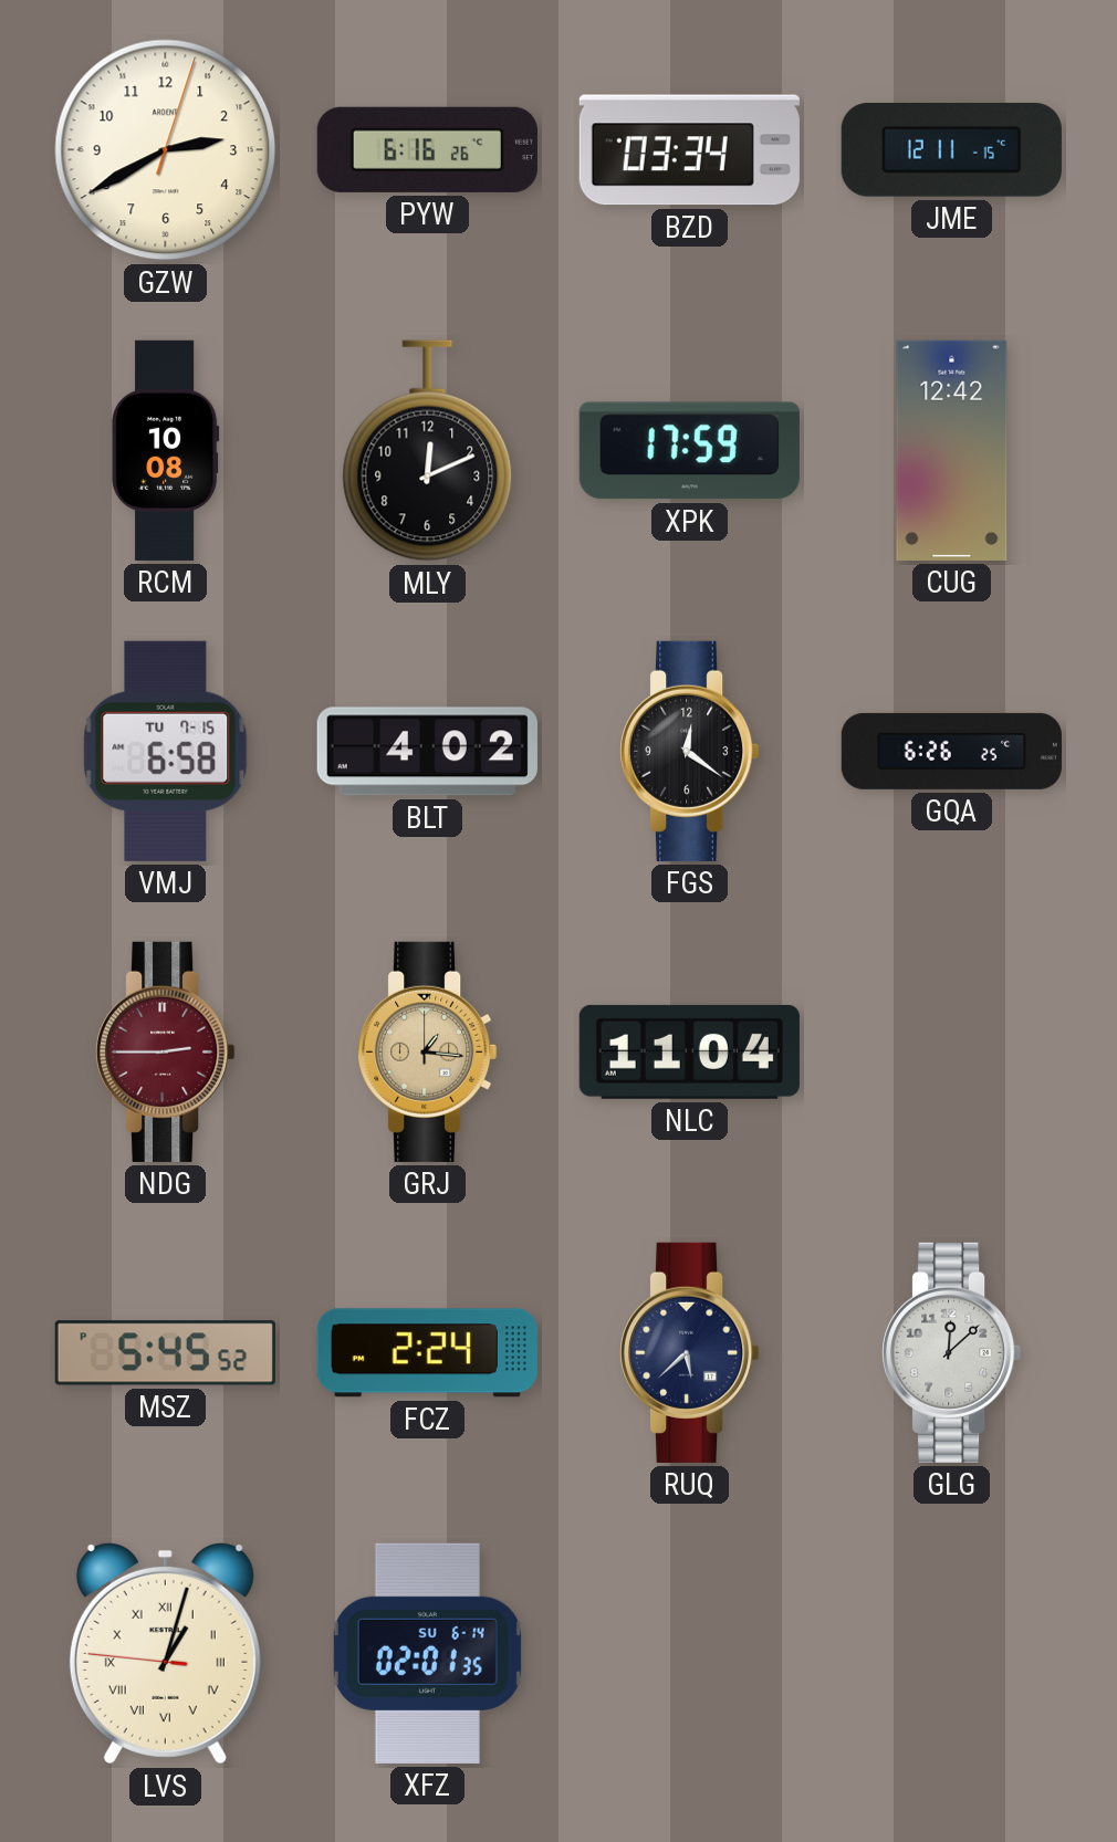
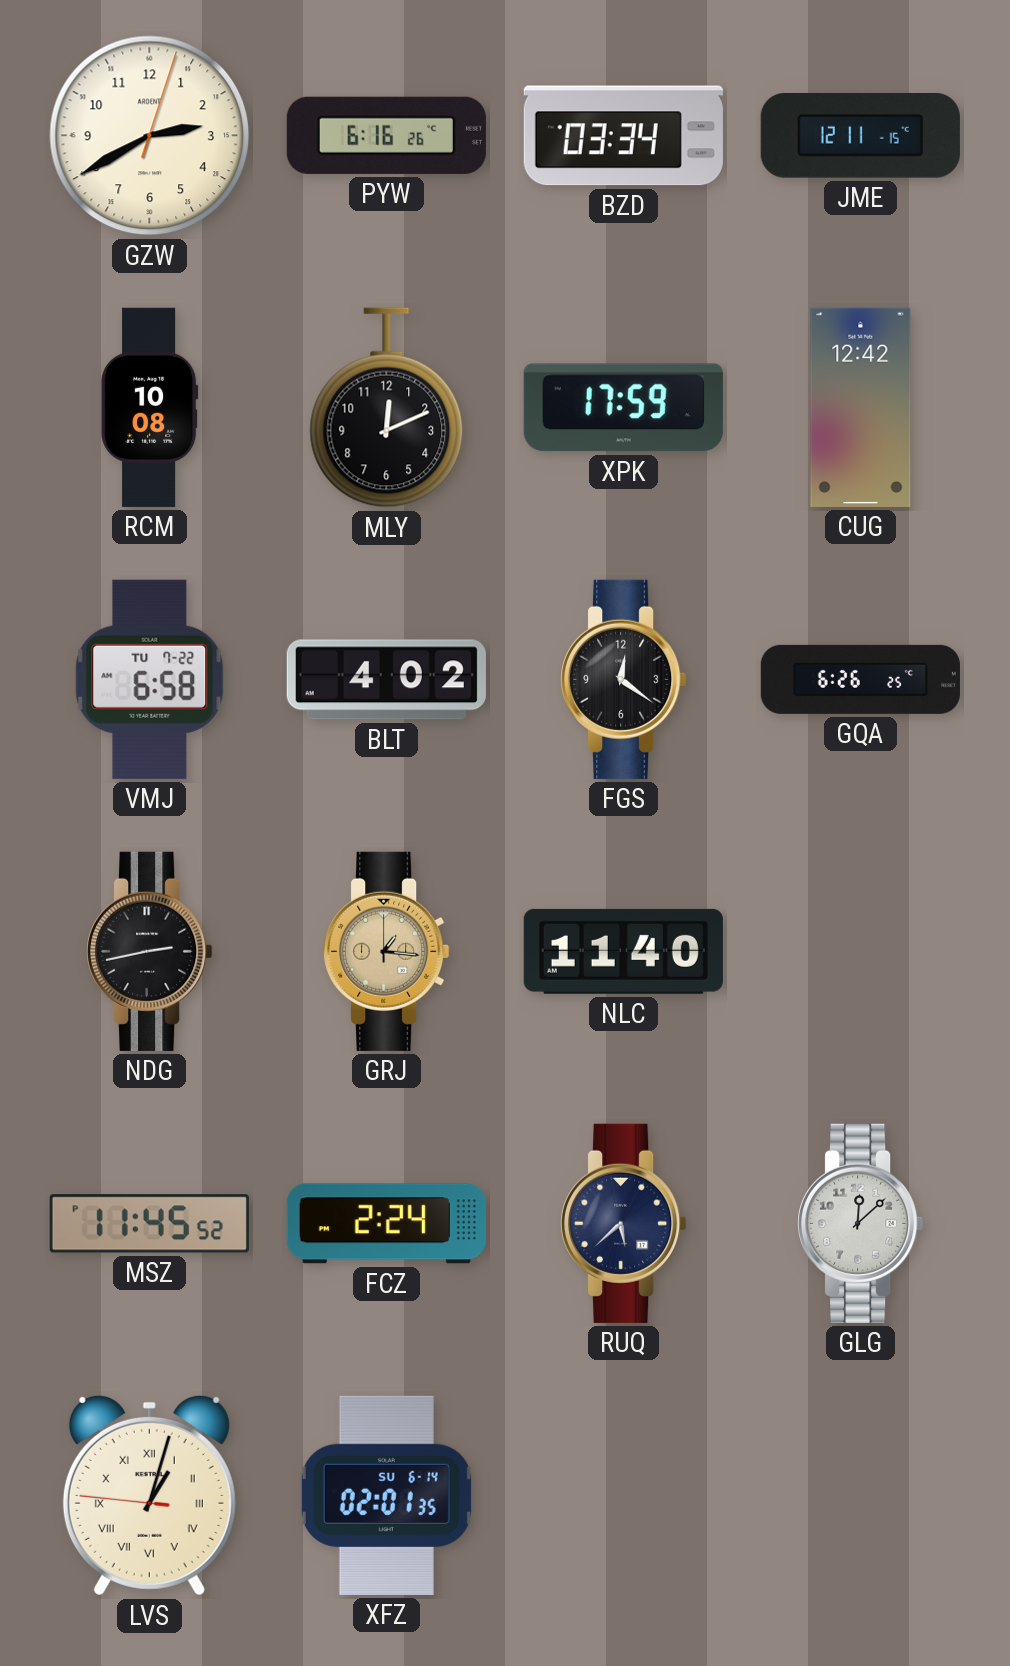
VMJ date: TU 7-15 -> TU 7-22 (150, 679)
NDG: 2:45 -> 2:43 (150, 951)
NDG dial: burgundy -> black (150, 951)
NLC: 11:04 -> 11:40 (623, 951)
MSZ: 5:45 -> 11:45 (149, 1224)
